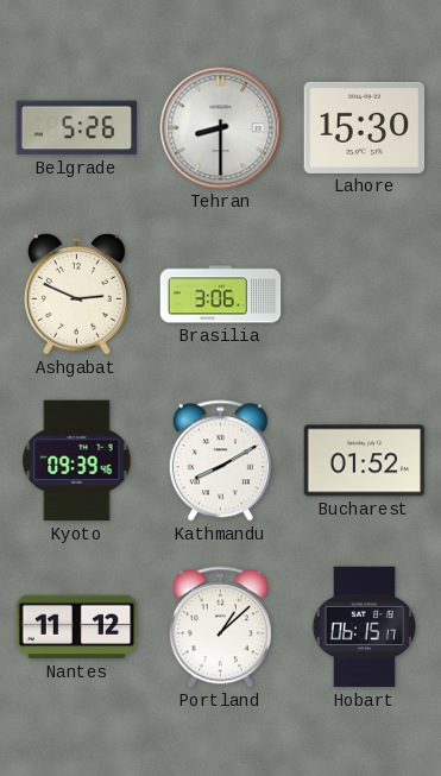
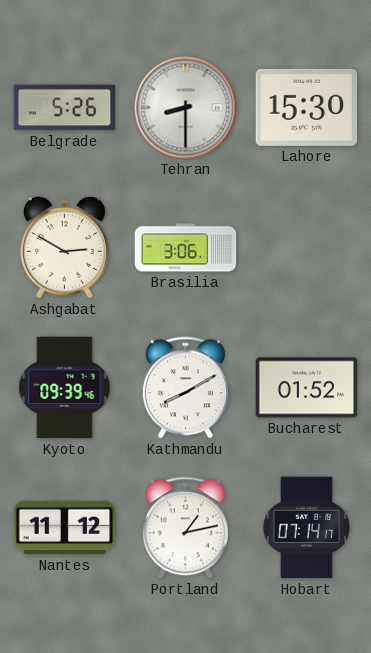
Ashgabat: 2:49 -> 2:50 (64, 247)
Portland: 1:08 -> 1:13 (185, 528)
Hobart: 06:15 -> 07:14 (306, 528)
